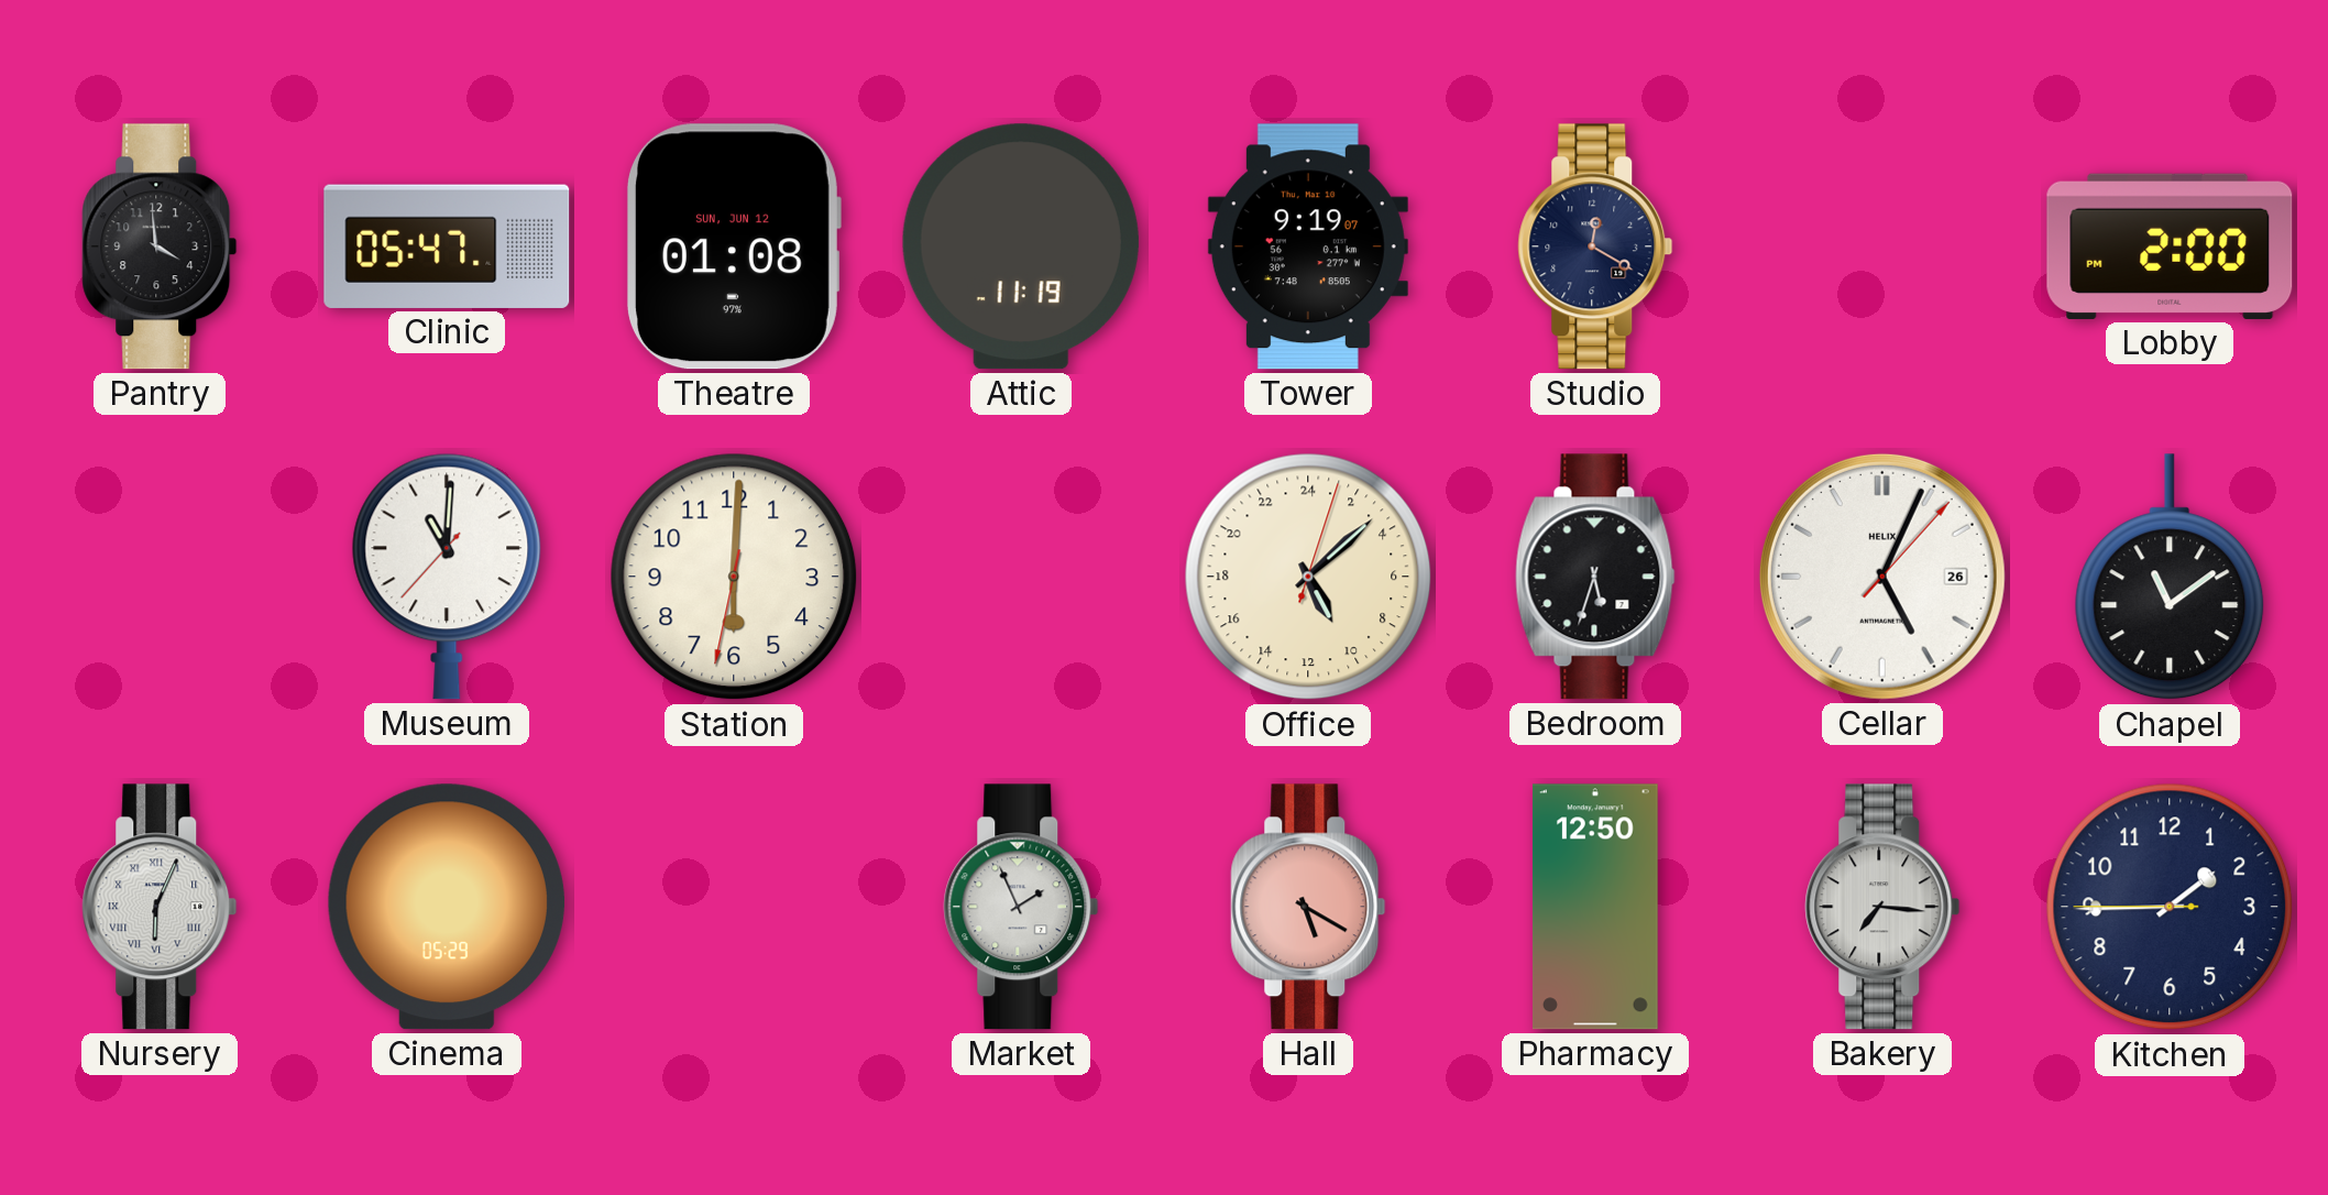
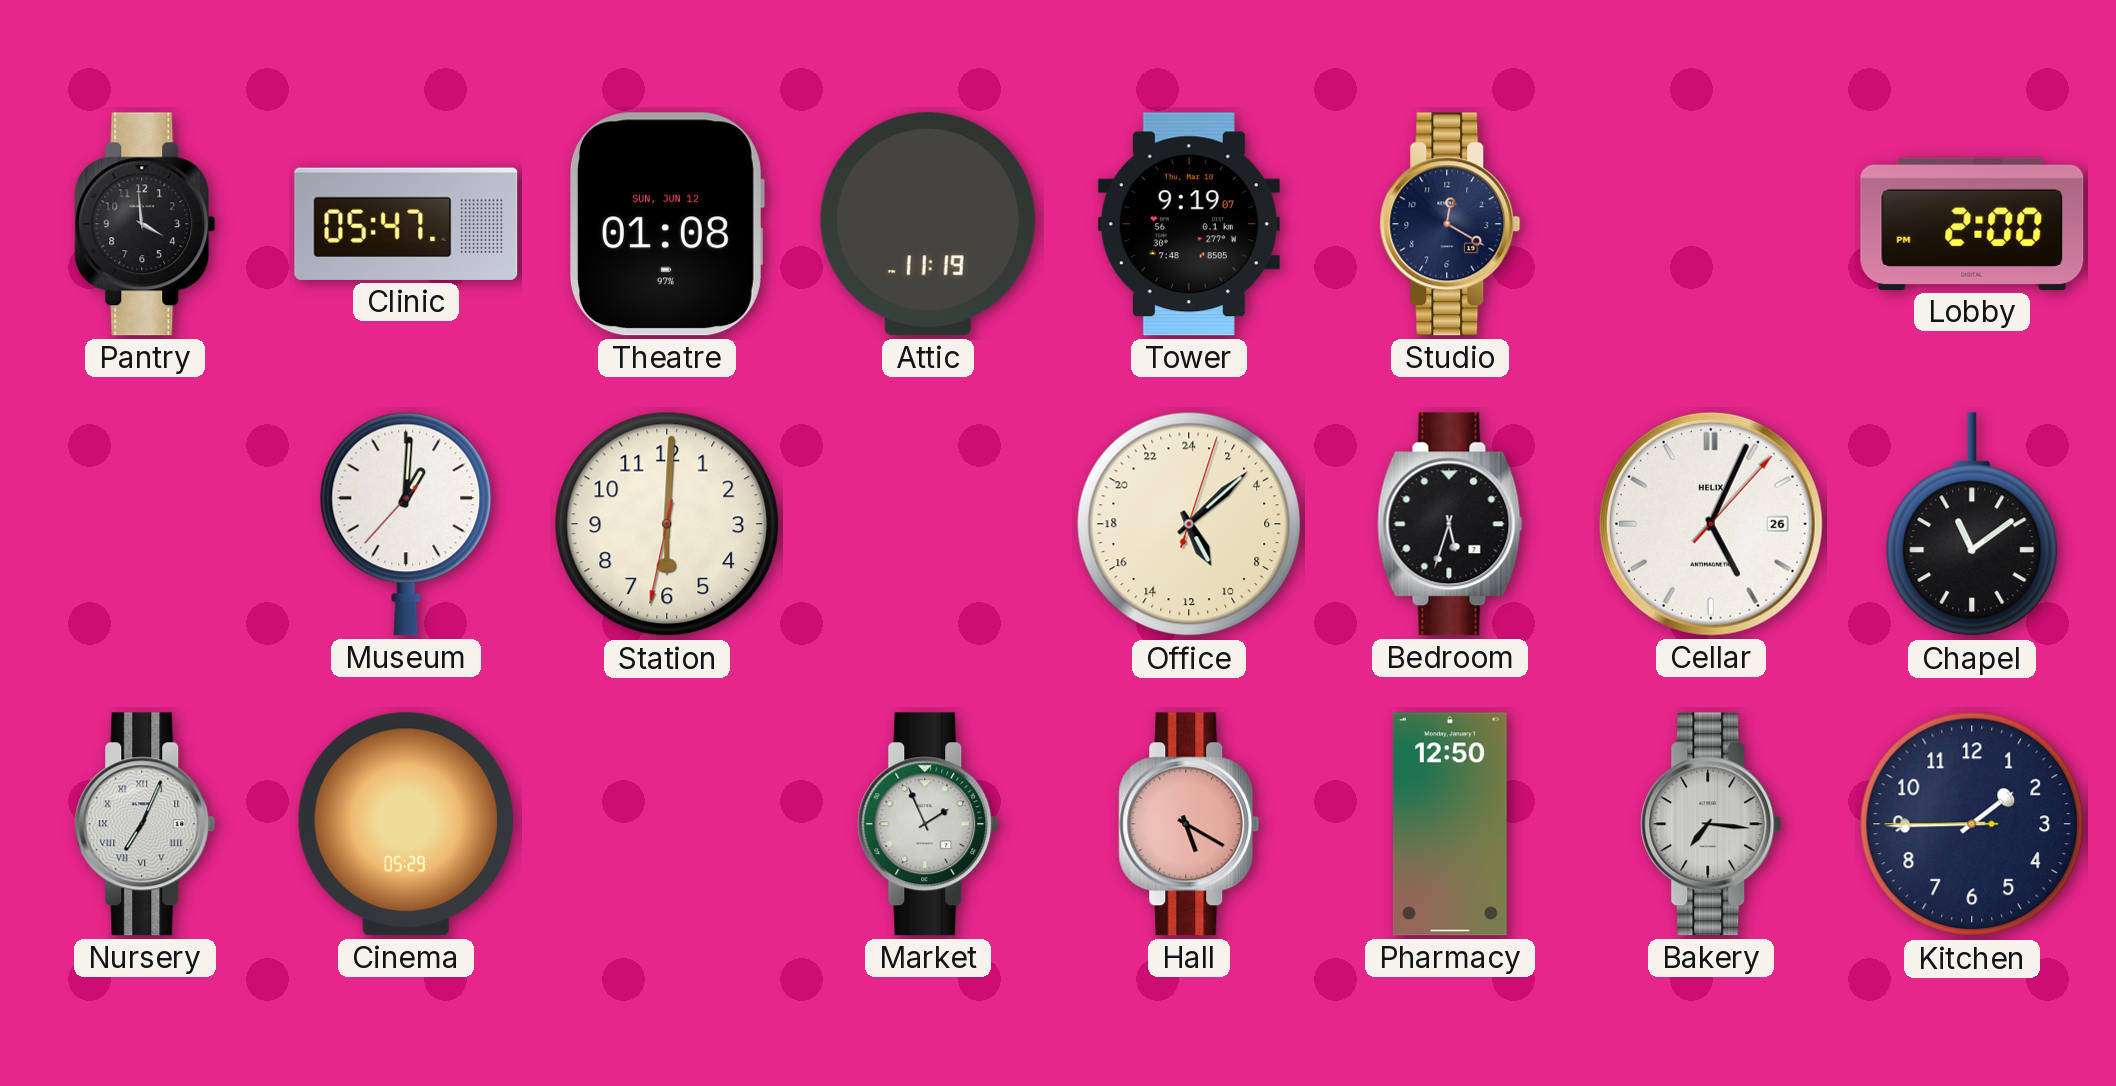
Museum: 11:00 -> 1:00 (406, 524)
Nursery: 6:04 -> 7:04 (145, 824)
